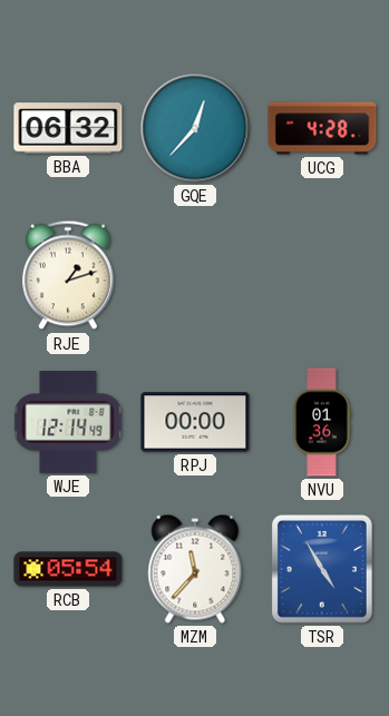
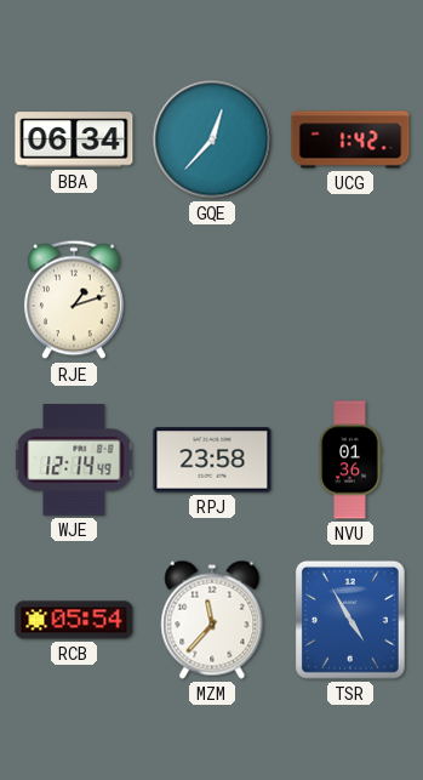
BBA: 06:32 -> 06:34 (74, 140)
UCG: 4:28 -> 1:42 (350, 140)
RPJ: 00:00 -> 23:58 (212, 460)
